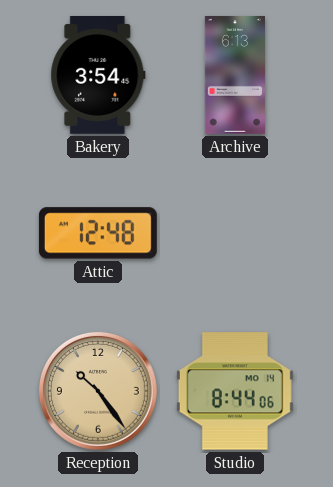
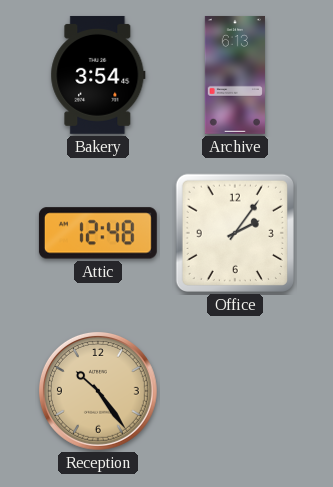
Office: none -> 2:06 (235, 233)
Studio: 8:44 -> none (235, 391)
